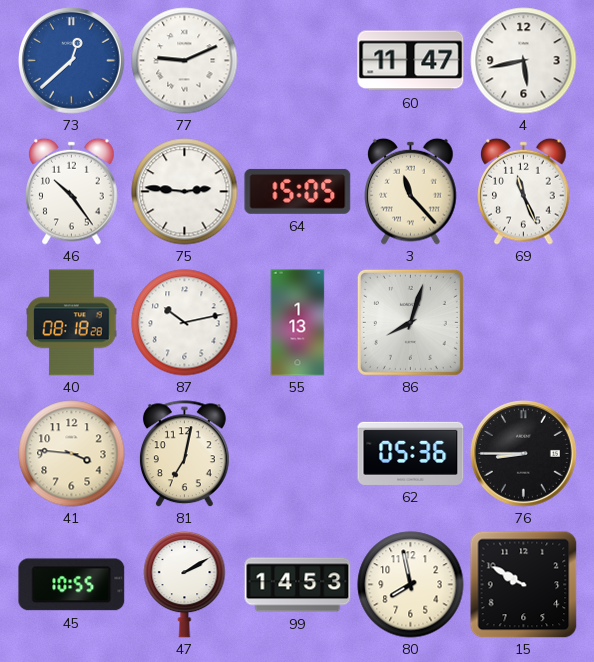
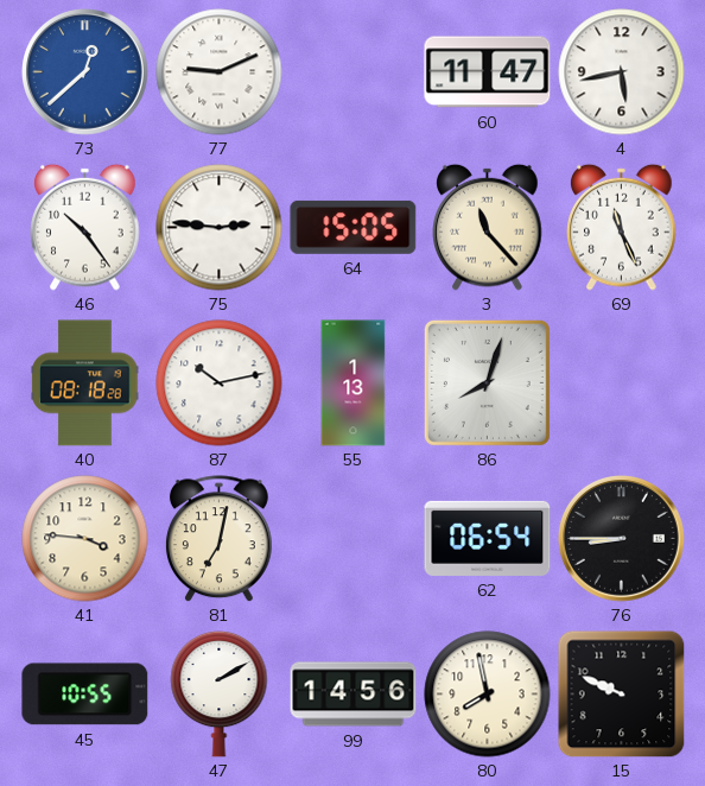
62: 05:36 -> 06:54 (488, 538)
99: 14:53 -> 14:56 (354, 695)
15: 9:50 -> 9:49 (621, 693)
